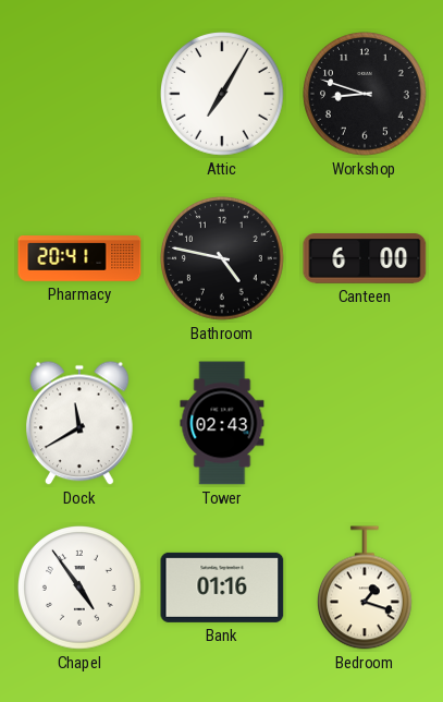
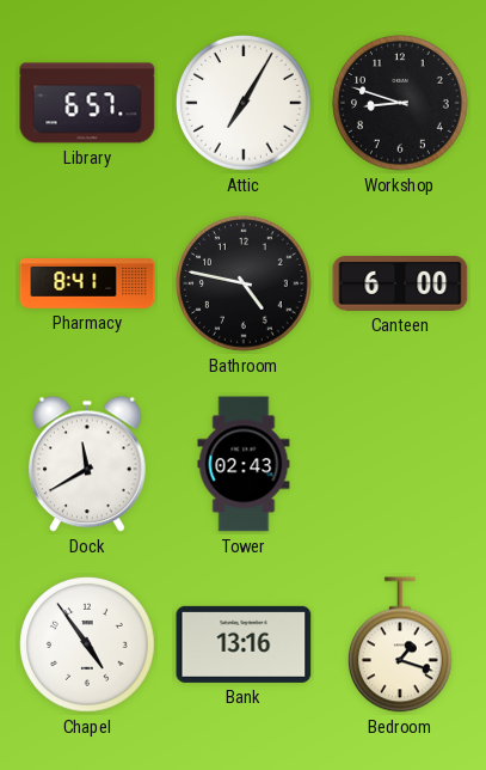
Library: none -> 6:57 (87, 103)
Pharmacy: 20:41 -> 8:41 (87, 285)
Bank: 01:16 -> 13:16 (244, 644)
